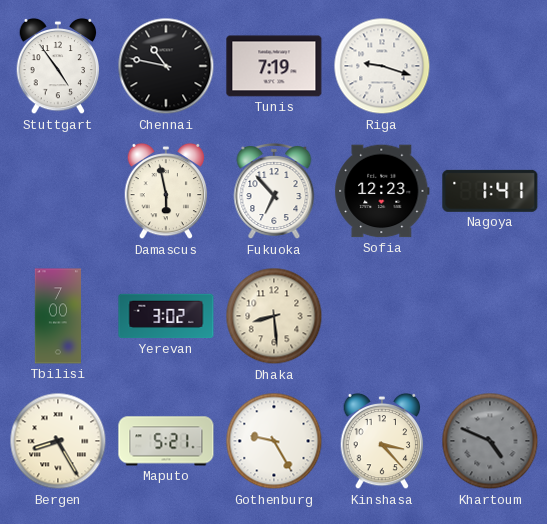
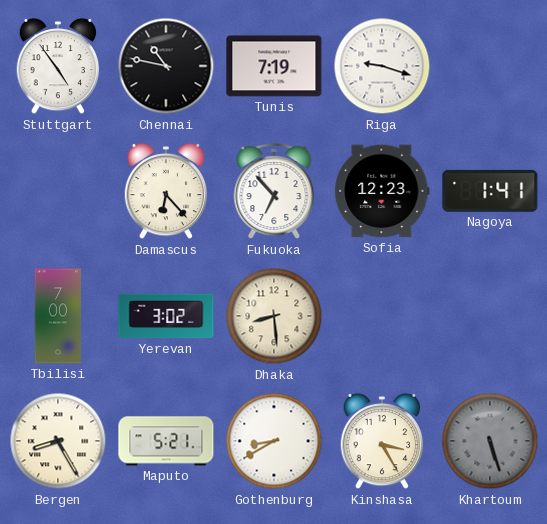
Damascus: 5:58 -> 6:23 (166, 191)
Gothenburg: 9:25 -> 8:40 (274, 441)
Kinshasa: 3:23 -> 3:25 (382, 441)
Khartoum: 4:49 -> 5:27 (490, 441)
